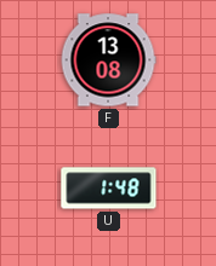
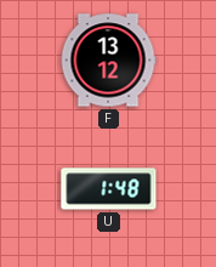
F: 13:08 -> 13:12 (108, 61)
